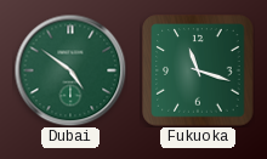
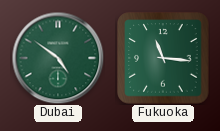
Fukuoka: 11:18 -> 11:16 (163, 58)
